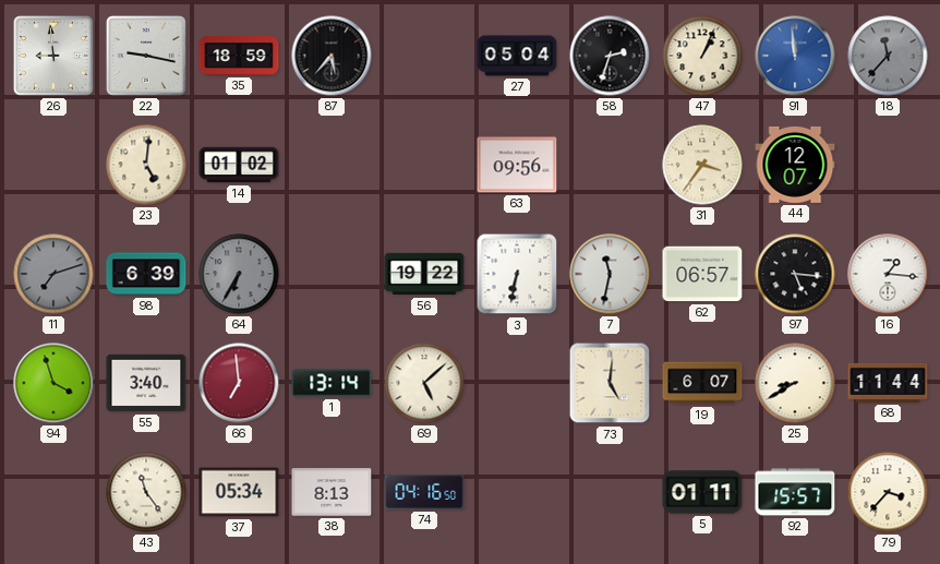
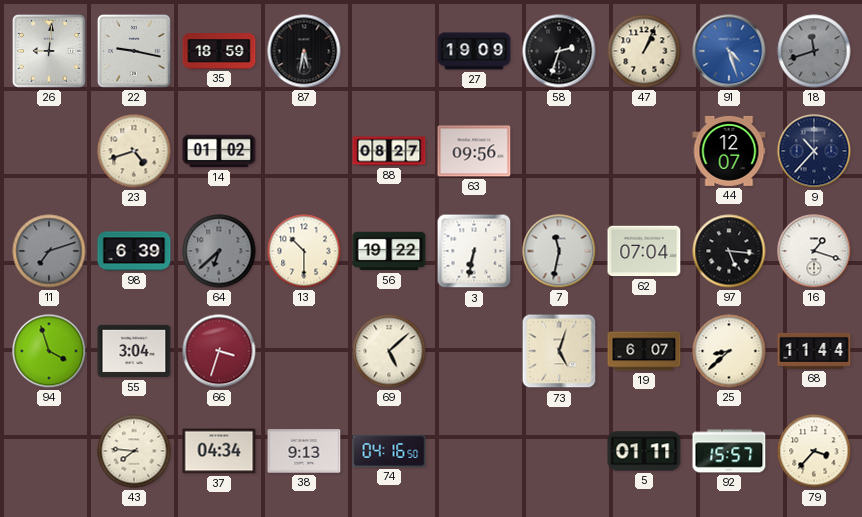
26: 8:59 -> 9:01 (49, 51)
87: 5:37 -> 5:32 (304, 51)
27: 05:04 -> 19:09 (474, 51)
91: 11:59 -> 4:27 (729, 51)
18: 11:37 -> 11:42 (814, 51)
23: 5:01 -> 4:42 (134, 151)
88: none -> 08:27 (389, 151)
31: 3:36 -> none (702, 165)
9: none -> 10:37 (814, 151)
64: 6:35 -> 6:38 (219, 251)
13: none -> 10:30 (304, 251)
62: 06:57 -> 07:04 (644, 251)
16: 1:16 -> 1:18 (814, 251)
55: 3:40 -> 3:04 (134, 351)
66: 6:59 -> 3:33 (219, 351)
1: 13:14 -> none (332, 383)
73: 5:01 -> 5:03 (559, 351)
25: 8:40 -> 8:38 (729, 351)
43: 11:24 -> 7:46 (134, 451)
37: 05:34 -> 04:34 (219, 451)
38: 8:13 -> 9:13 (304, 451)
